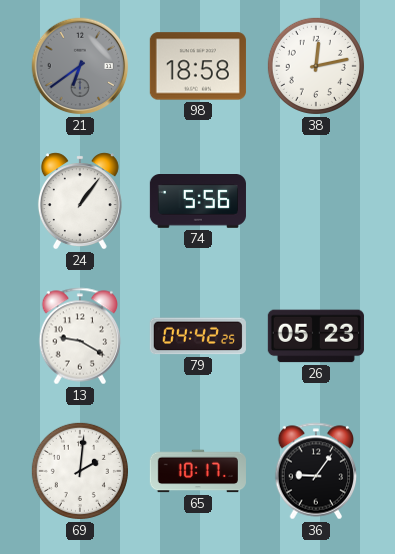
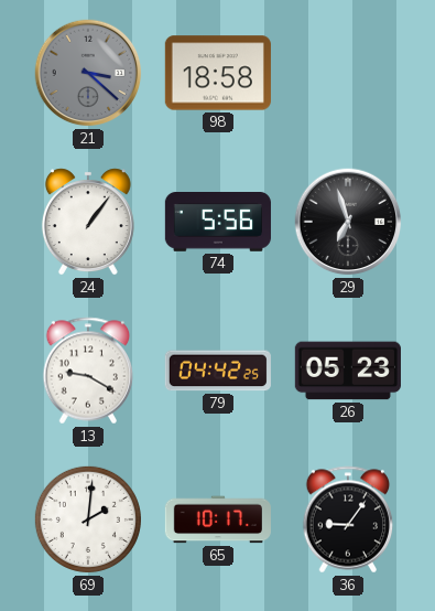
21: 6:39 -> 3:22 (88, 73)
38: 12:13 -> none (316, 66)
29: none -> 6:57 (348, 222)
